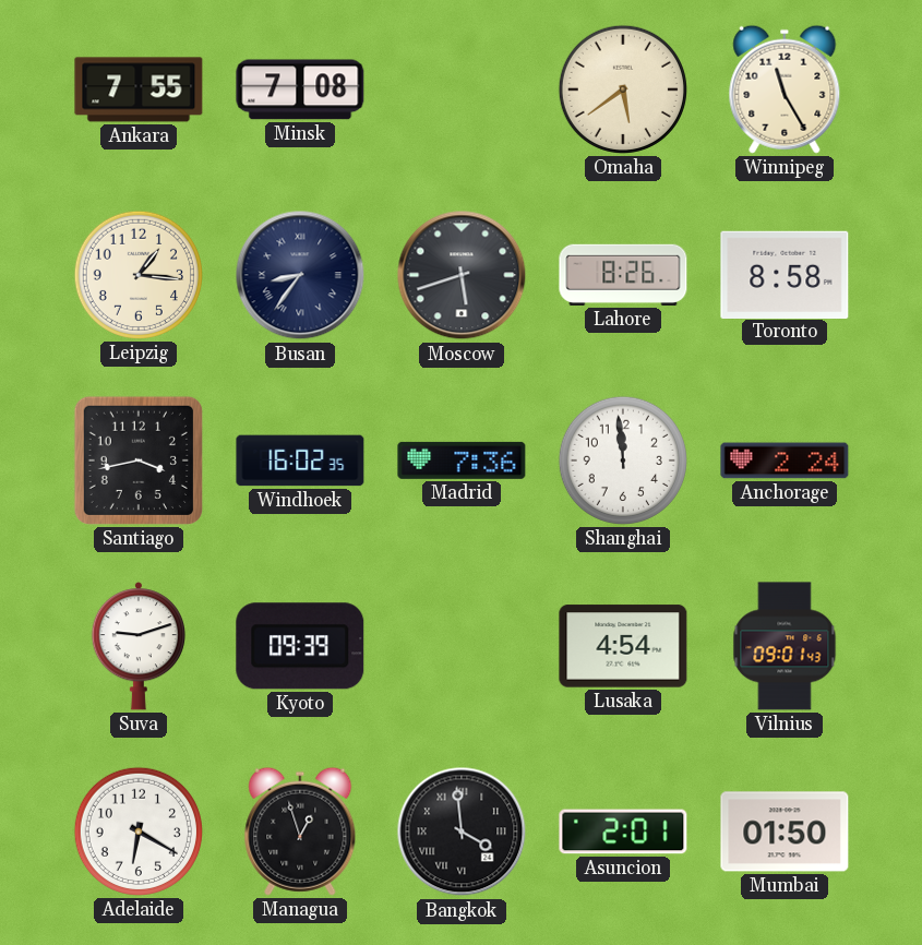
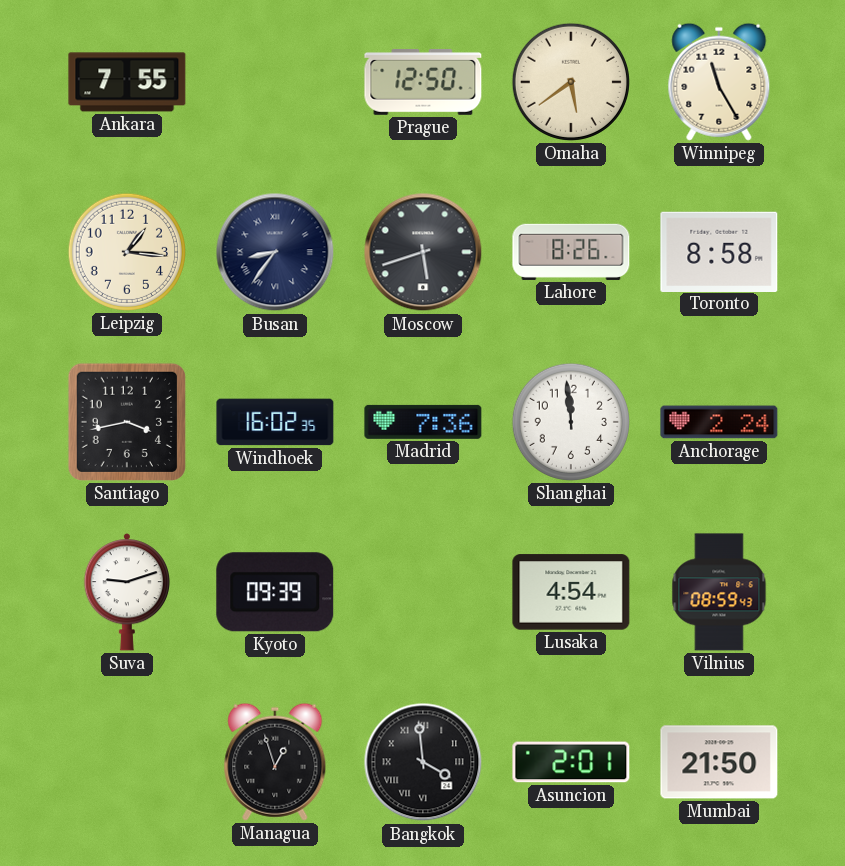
Minsk: 7:08 -> none (300, 89)
Prague: none -> 12:50 (423, 82)
Vilnius: 09:01 -> 08:59 (719, 592)
Adelaide: 6:20 -> none (139, 832)
Mumbai: 01:50 -> 21:50 (719, 762)
